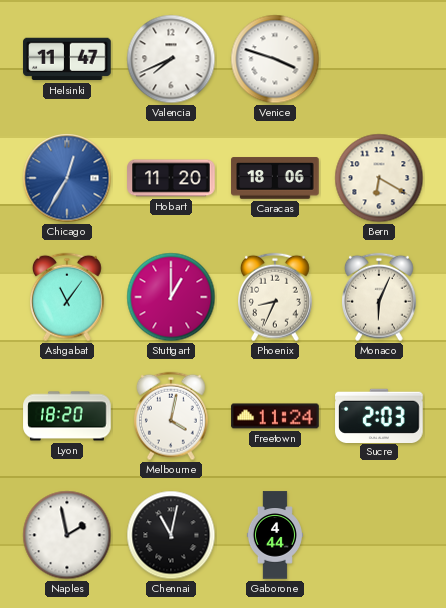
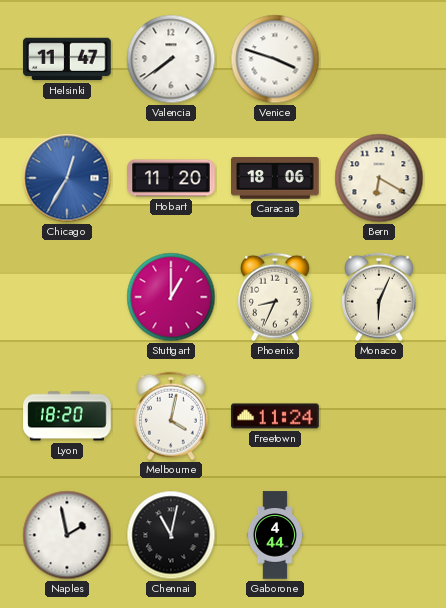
Valencia: 7:41 -> 7:39 (171, 59)
Ashgabat: 11:06 -> none (68, 297)
Sucre: 2:03 -> none (379, 415)
